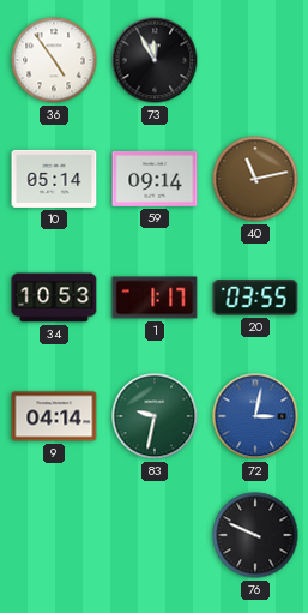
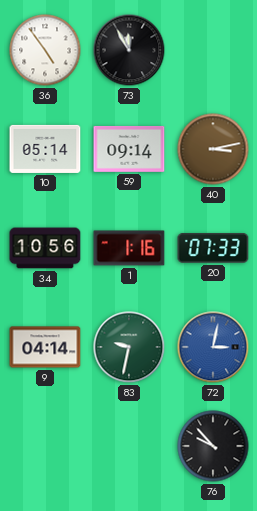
40: 11:13 -> 3:13 (213, 149)
34: 10:53 -> 10:56 (45, 248)
1: 1:17 -> 1:16 (129, 248)
20: 03:55 -> 07:33 (213, 249)
76: 9:49 -> 9:53 (213, 446)
